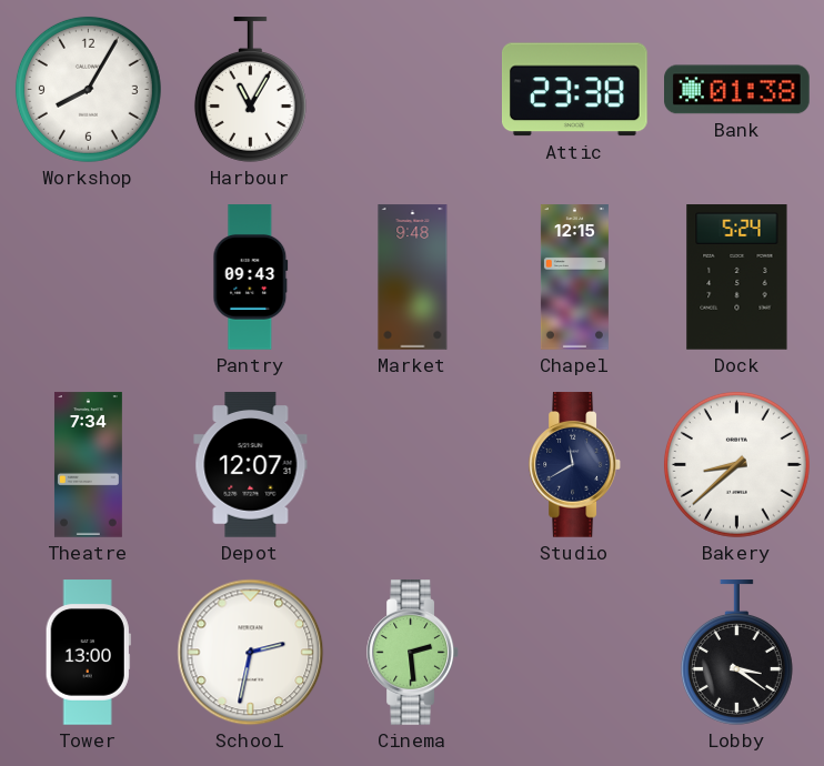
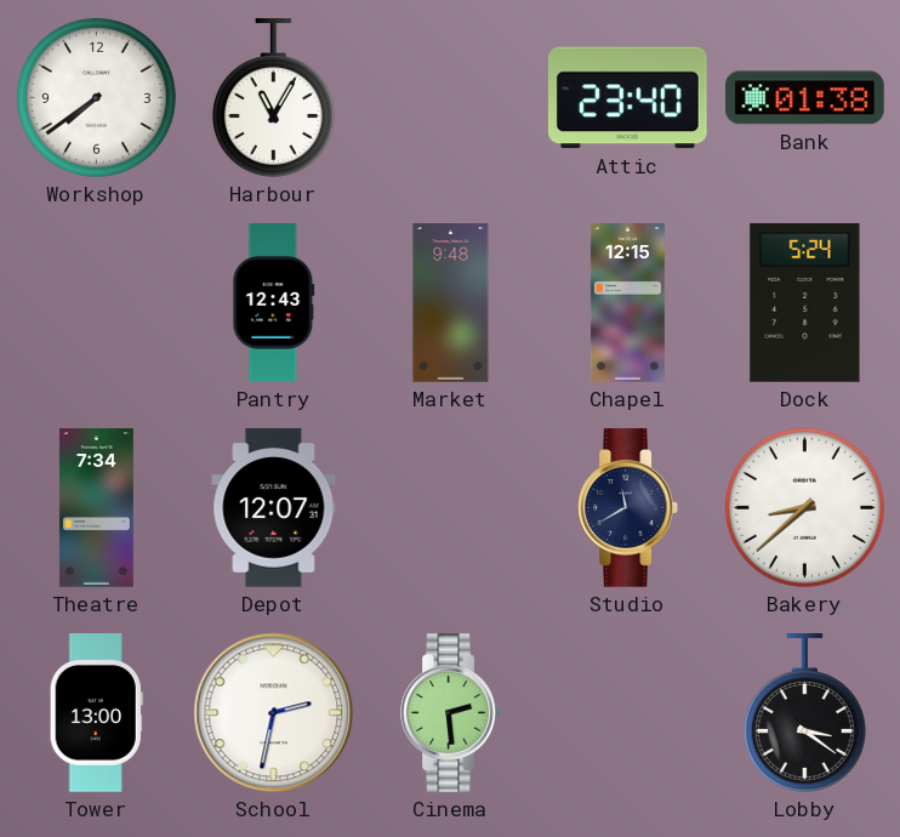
Workshop: 8:05 -> 7:39 (96, 97)
Attic: 23:38 -> 23:40 (627, 98)
Pantry: 09:43 -> 12:43 (274, 303)
